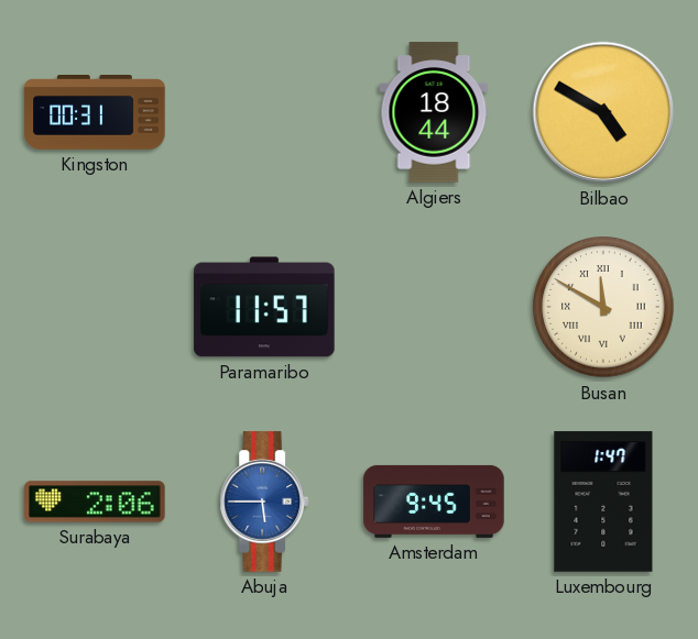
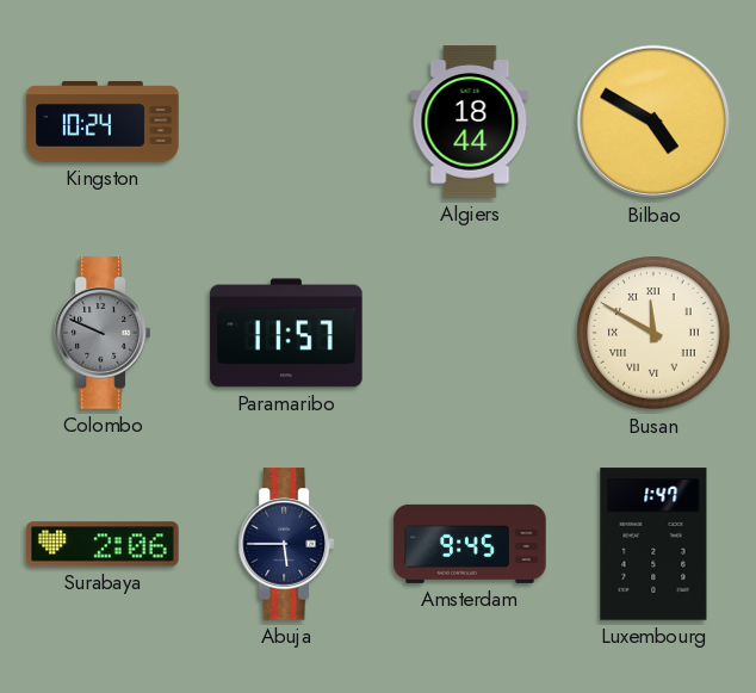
Kingston: 00:31 -> 10:24 (103, 123)
Colombo: none -> 9:49 (101, 333)
Abuja dial: blue -> navy (285, 544)
